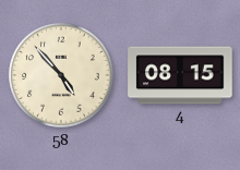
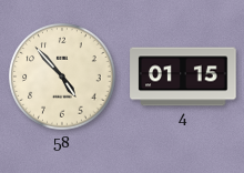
4: 08:15 -> 01:15 (183, 77)
